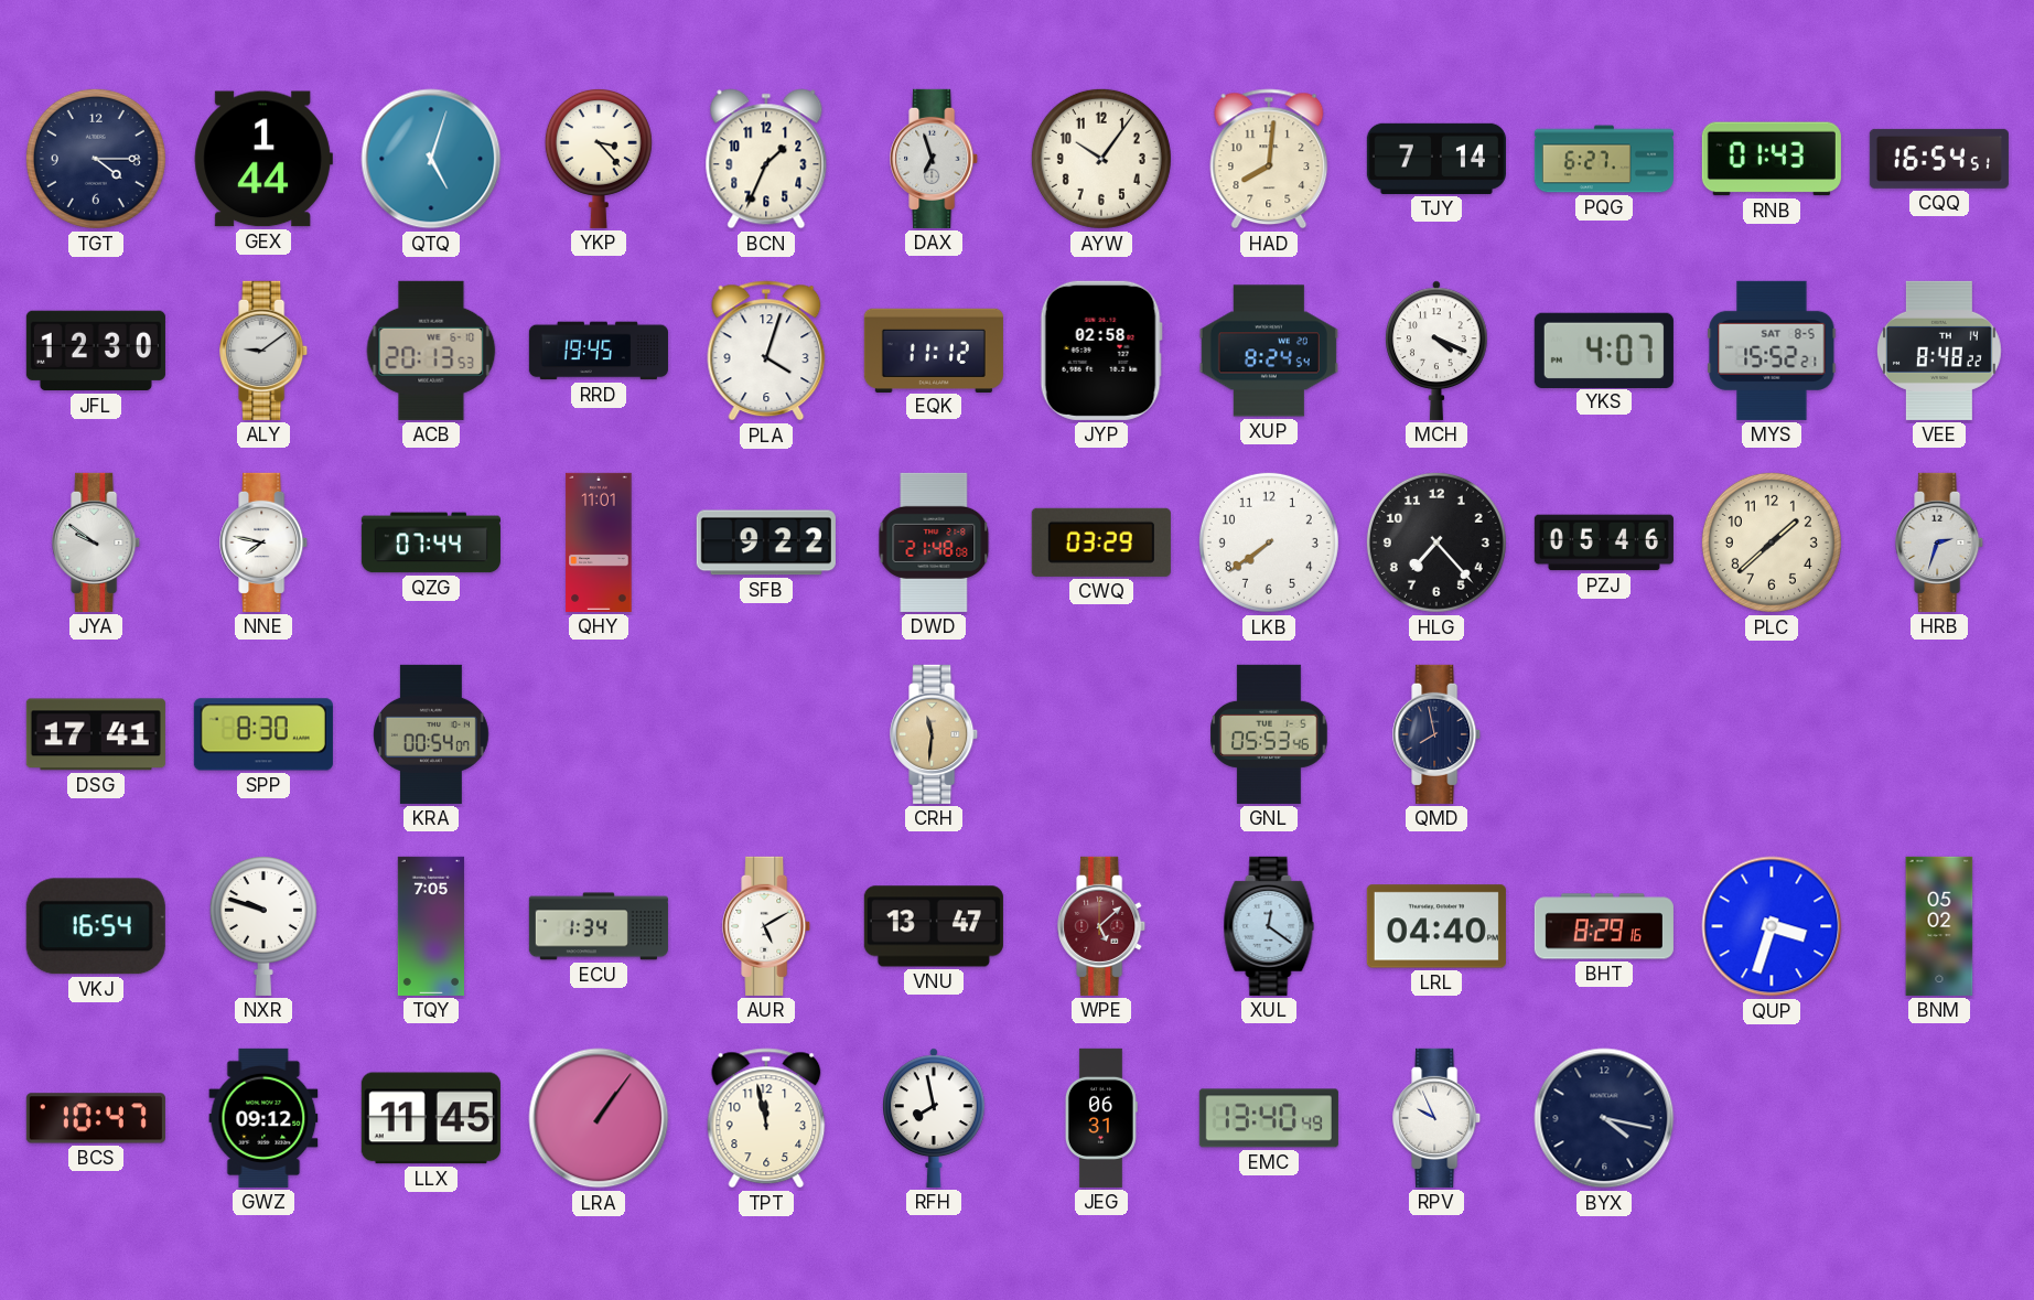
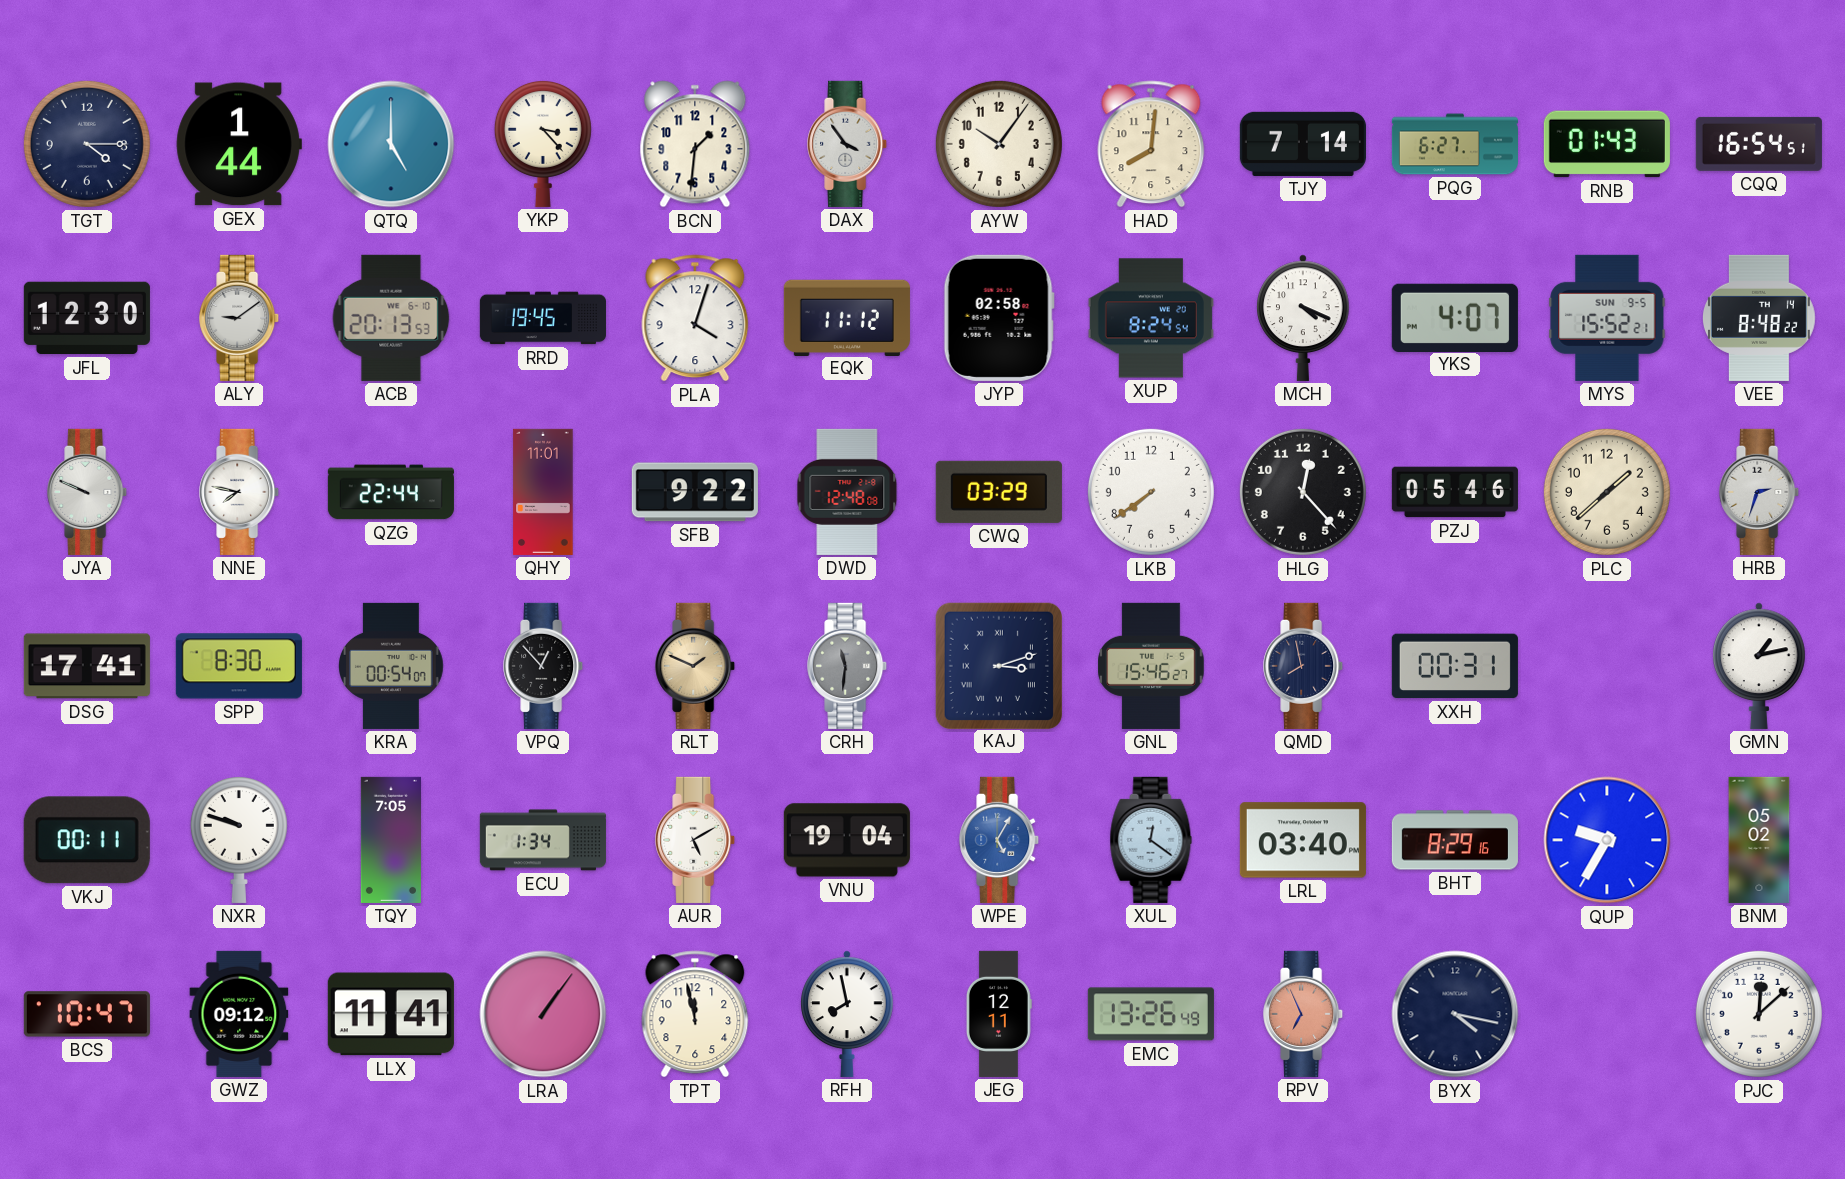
QTQ: 5:03 -> 5:00 (391, 144)
BCN: 1:34 -> 1:31 (695, 144)
DAX: 6:57 -> 3:54 (848, 144)
MYS date: SAT 8-5 -> SUN 9-5 (1607, 318)
JYA: 9:51 -> 9:49 (88, 492)
QZG: 07:44 -> 22:44 (391, 492)
DWD: 21:48 -> 12:48 (847, 492)
HLG: 7:23 -> 12:23 (1303, 492)
VPQ: none -> 12:53 (544, 666)
RLT: none -> 1:49 (696, 666)
CRH dial: champagne -> grey (848, 666)
KAJ: none -> 3:12 (998, 665)
GNL: 05:53 -> 15:46 (1151, 666)
XXH: none -> 00:31 (1455, 666)
GMN: none -> 1:13 (1759, 666)
VKJ: 16:54 -> 00:11 (87, 840)
VNU: 13:47 -> 19:04 (847, 840)
WPE: 5:08 -> 5:05 (1000, 840)
WPE dial: burgundy -> blue (1000, 840)
LRL: 04:40 -> 03:40 (1303, 840)
QUP: 3:33 -> 9:35 (1607, 840)
LLX: 11:45 -> 11:41 (391, 1014)
JEG: 06:31 -> 12:11 (999, 1014)
EMC: 13:40 -> 13:26 (1151, 1014)
RPV: 9:56 -> 6:56 (1304, 1014)
RPV dial: white -> salmon (1304, 1014)
PJC: none -> 12:08 (1759, 1014)
